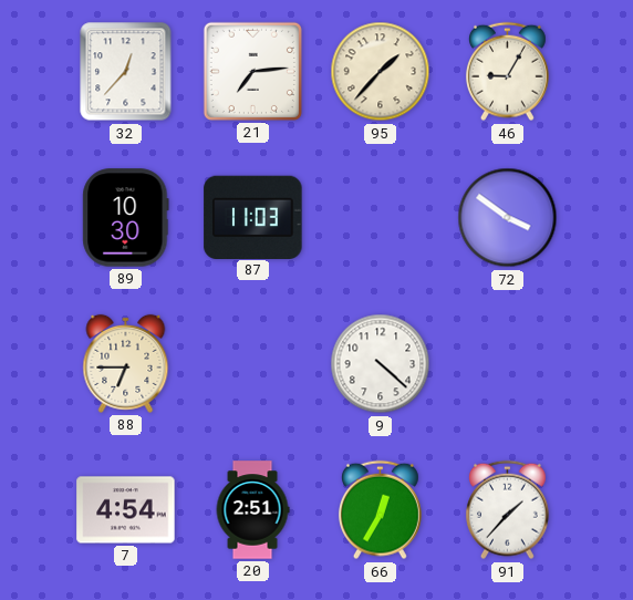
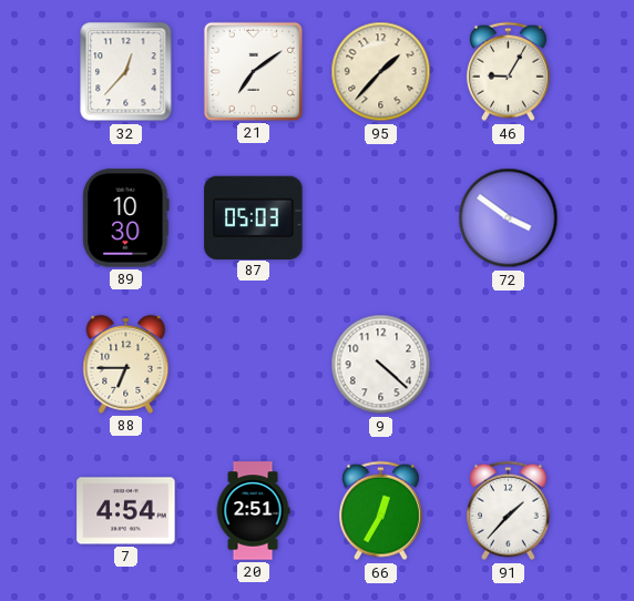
21: 7:14 -> 7:09 (253, 71)
87: 11:03 -> 05:03 (254, 217)
